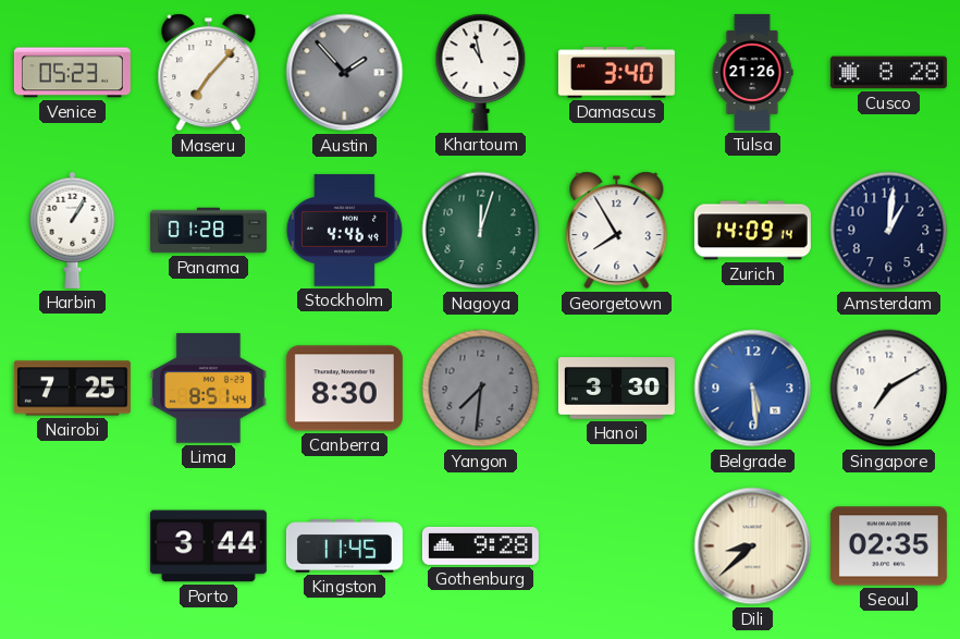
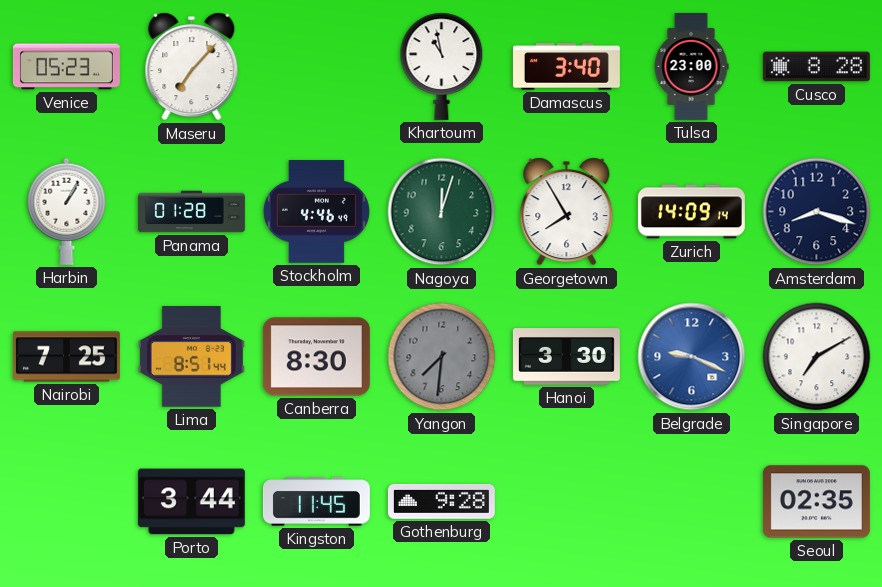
Austin: 1:53 -> none (345, 73)
Tulsa: 21:26 -> 23:00 (691, 66)
Amsterdam: 1:01 -> 8:18 (817, 212)
Belgrade: 5:29 -> 9:19 (692, 357)
Dili: 8:38 -> none (753, 546)
